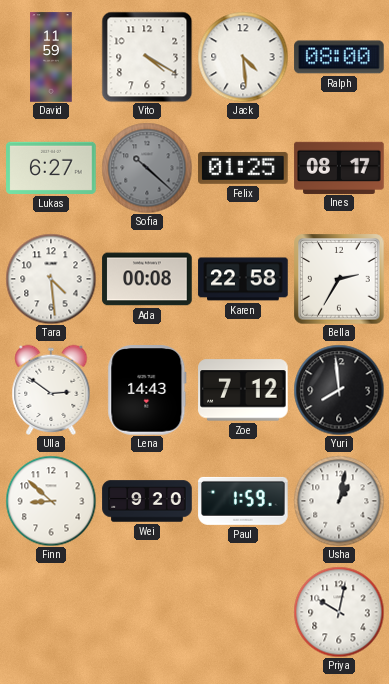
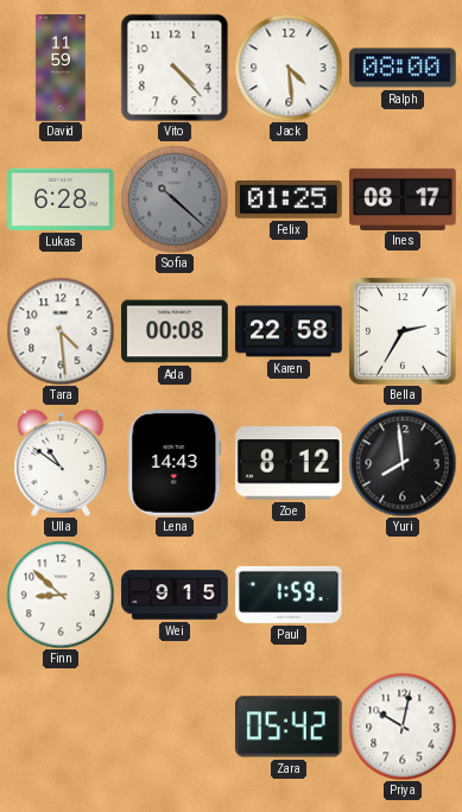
Vito: 4:20 -> 4:23 (175, 68)
Lukas: 6:27 -> 6:28 (61, 199)
Ulla: 2:51 -> 10:51 (61, 462)
Zoe: 7:12 -> 8:12 (289, 463)
Wei: 9:20 -> 9:15 (175, 595)
Usha: 1:02 -> none (339, 501)
Zara: none -> 05:42 (289, 727)
